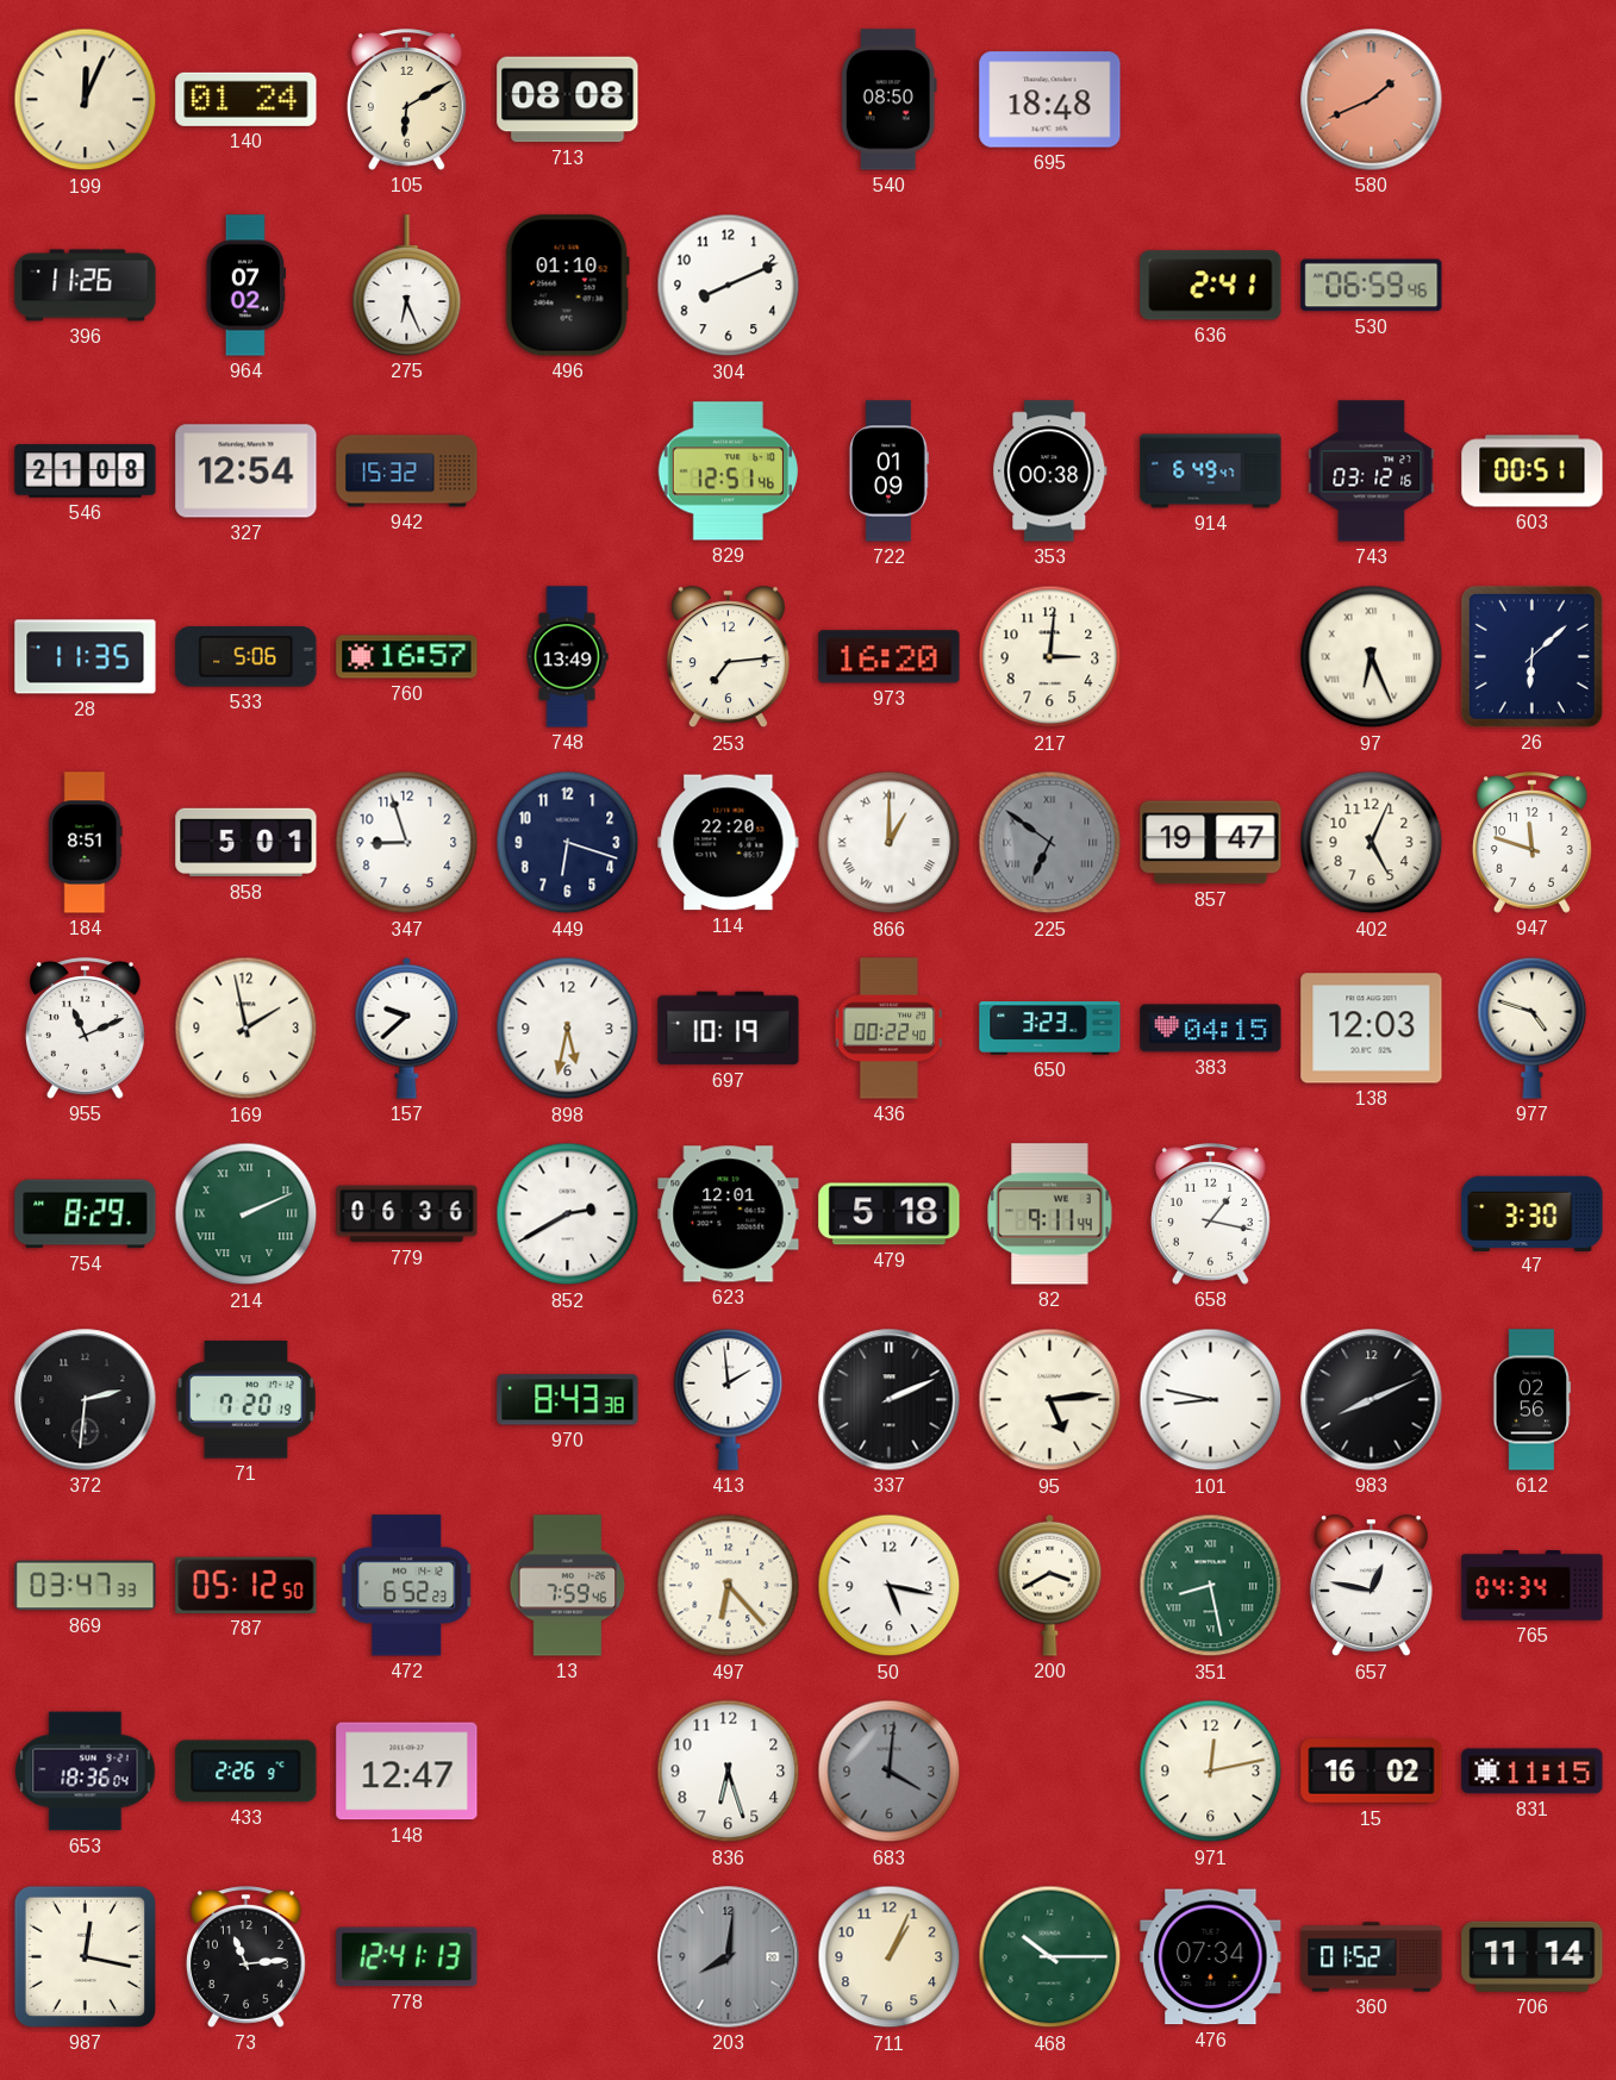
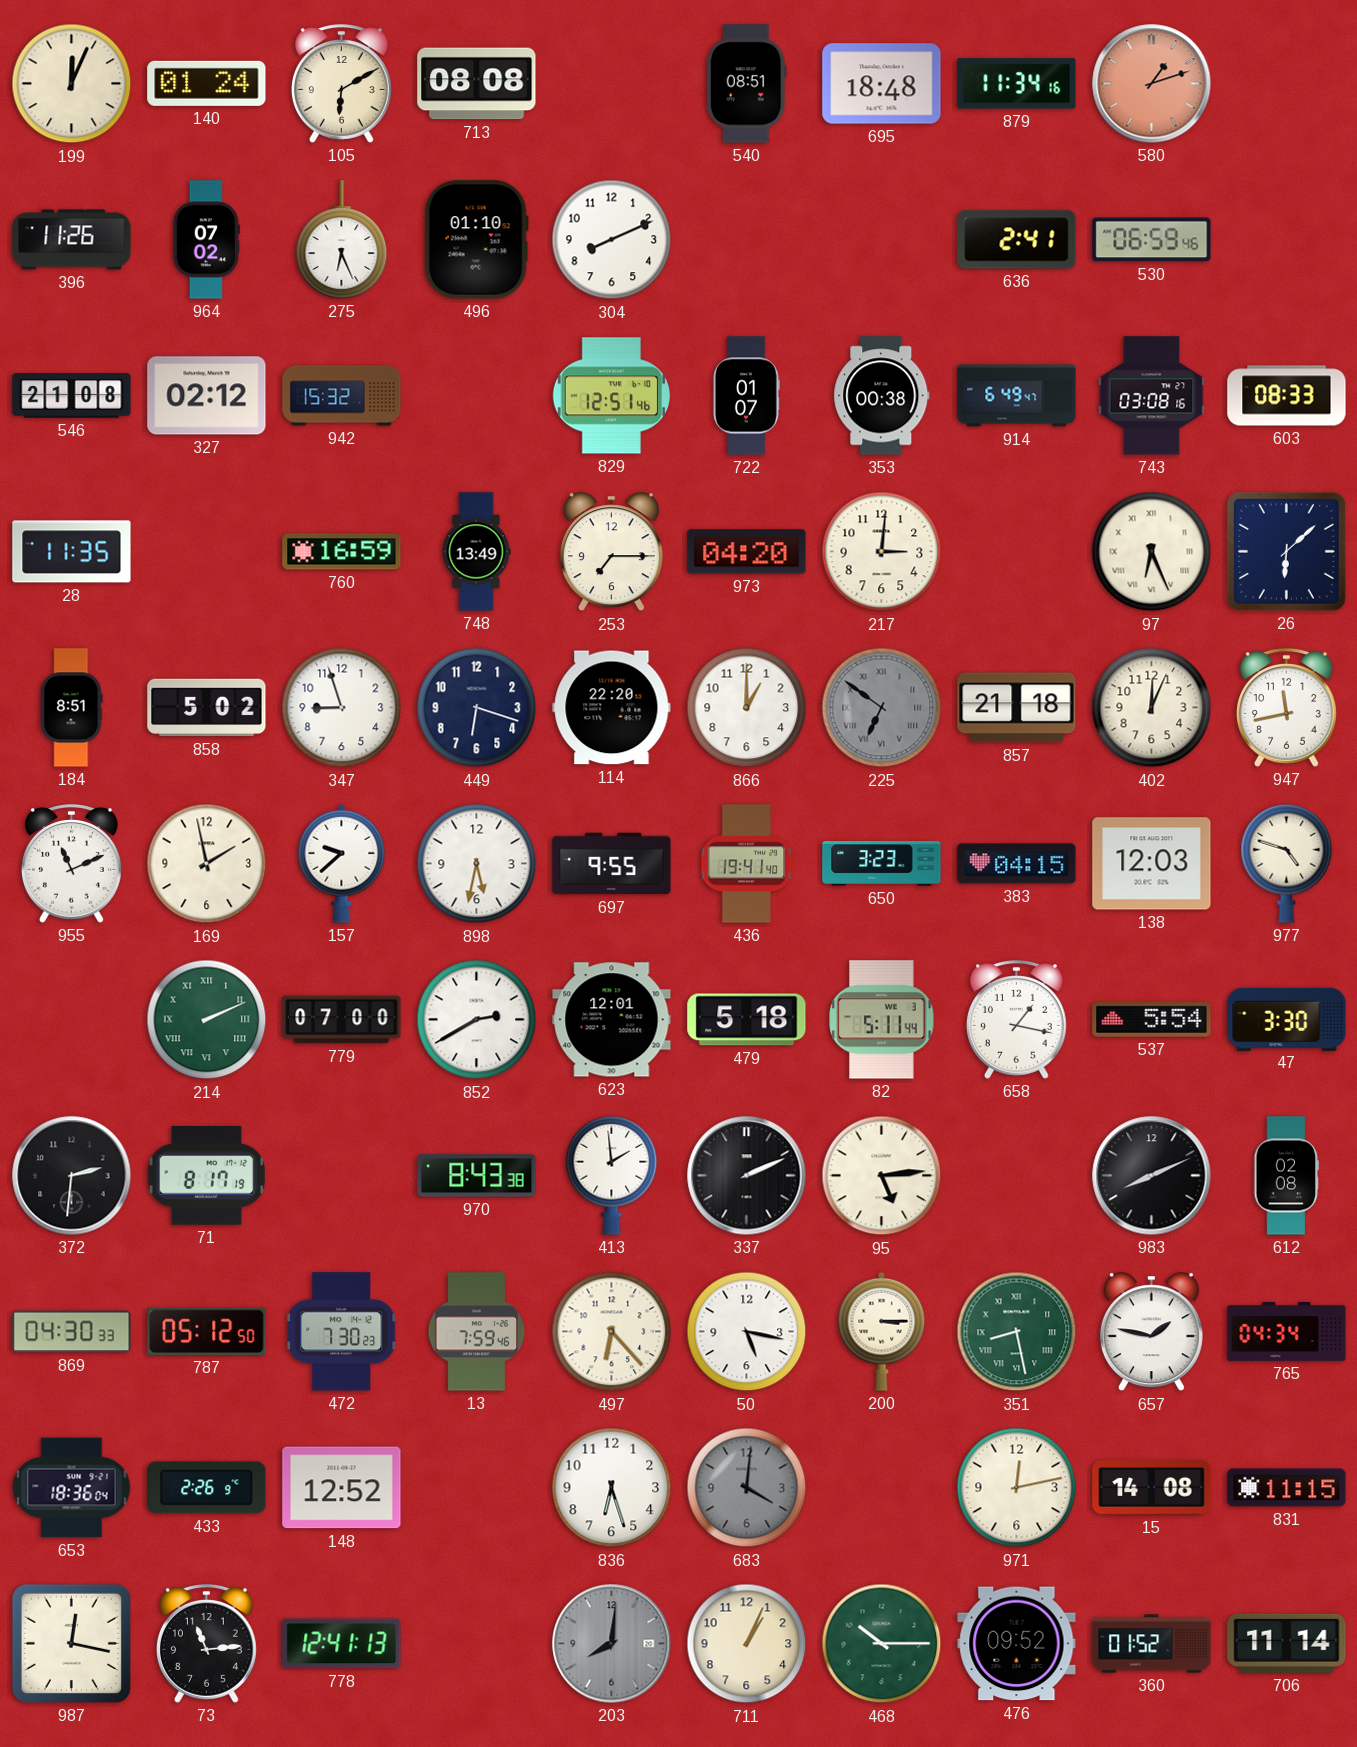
540: 08:50 -> 08:51 (746, 84)
879: none -> 11:34 (1017, 84)
580: 1:41 -> 1:12 (1152, 84)
327: 12:54 -> 02:12 (207, 396)
722: 01:09 -> 01:07 (746, 396)
743: 03:12 -> 03:08 (1152, 396)
603: 00:51 -> 08:33 (1287, 396)
533: 5:06 -> none (247, 657)
760: 16:57 -> 16:59 (342, 552)
253: 7:14 -> 7:15 (611, 552)
973: 16:20 -> 04:20 (747, 552)
858: 5:01 -> 5:02 (207, 708)
866 numerals: Roman -> Arabic (747, 708)
857: 19:47 -> 21:18 (1017, 708)
402: 5:04 -> 12:04 (1152, 708)
947: 11:48 -> 11:43 (1286, 708)
697: 10:19 -> 9:55 (612, 864)
436: 00:22 -> 19:41 (747, 864)
754: 8:29 -> none (86, 1214)
779: 06:36 -> 07:00 (342, 1020)
82: 9:11 -> 5:11 (882, 1020)
537: none -> 5:54 (1152, 1020)
71: 7:20 -> 8:17 (206, 1176)
101: 8:47 -> none (1211, 1400)
612: 02:56 -> 02:08 (1287, 1176)
869: 03:47 -> 04:30 (72, 1332)
472: 6:52 -> 7:30 (342, 1332)
200: 3:40 -> 3:15 (882, 1331)
657: 12:47 -> 1:47 (1151, 1332)
148: 12:47 -> 12:52 (342, 1488)
15: 16:02 -> 14:08 (1152, 1488)
476: 07:34 -> 09:52 (1017, 1644)
